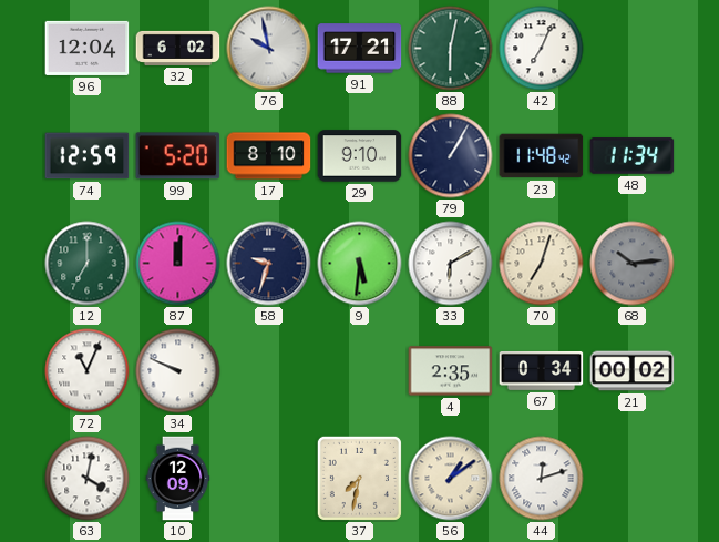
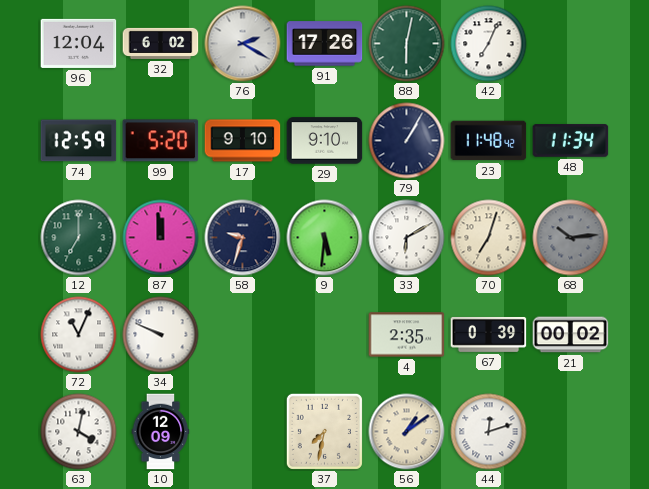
76: 9:58 -> 2:20 (243, 44)
91: 17:21 -> 17:26 (325, 44)
17: 8:10 -> 9:10 (243, 141)
87: 12:01 -> 11:59 (161, 238)
67: 0:34 -> 0:39 (489, 334)
